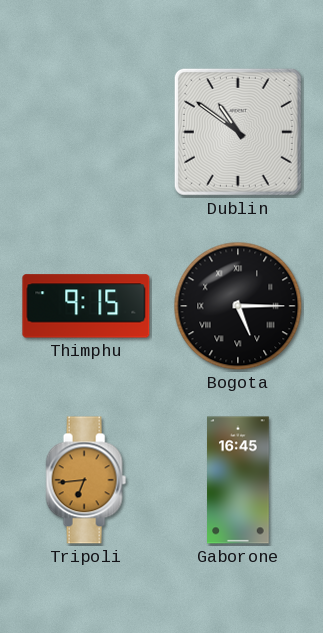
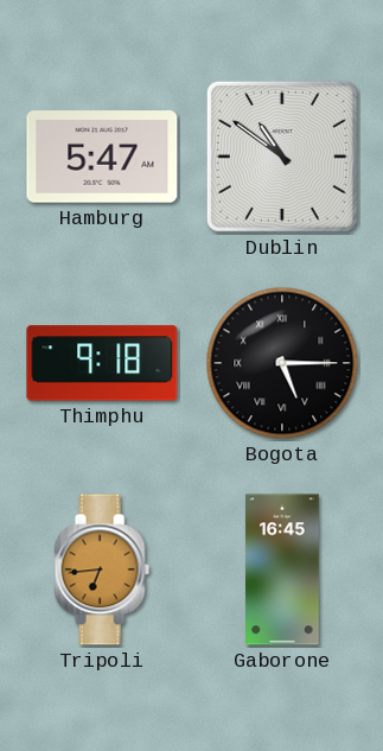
Hamburg: none -> 5:47 (102, 157)
Thimphu: 9:15 -> 9:18 (102, 363)
